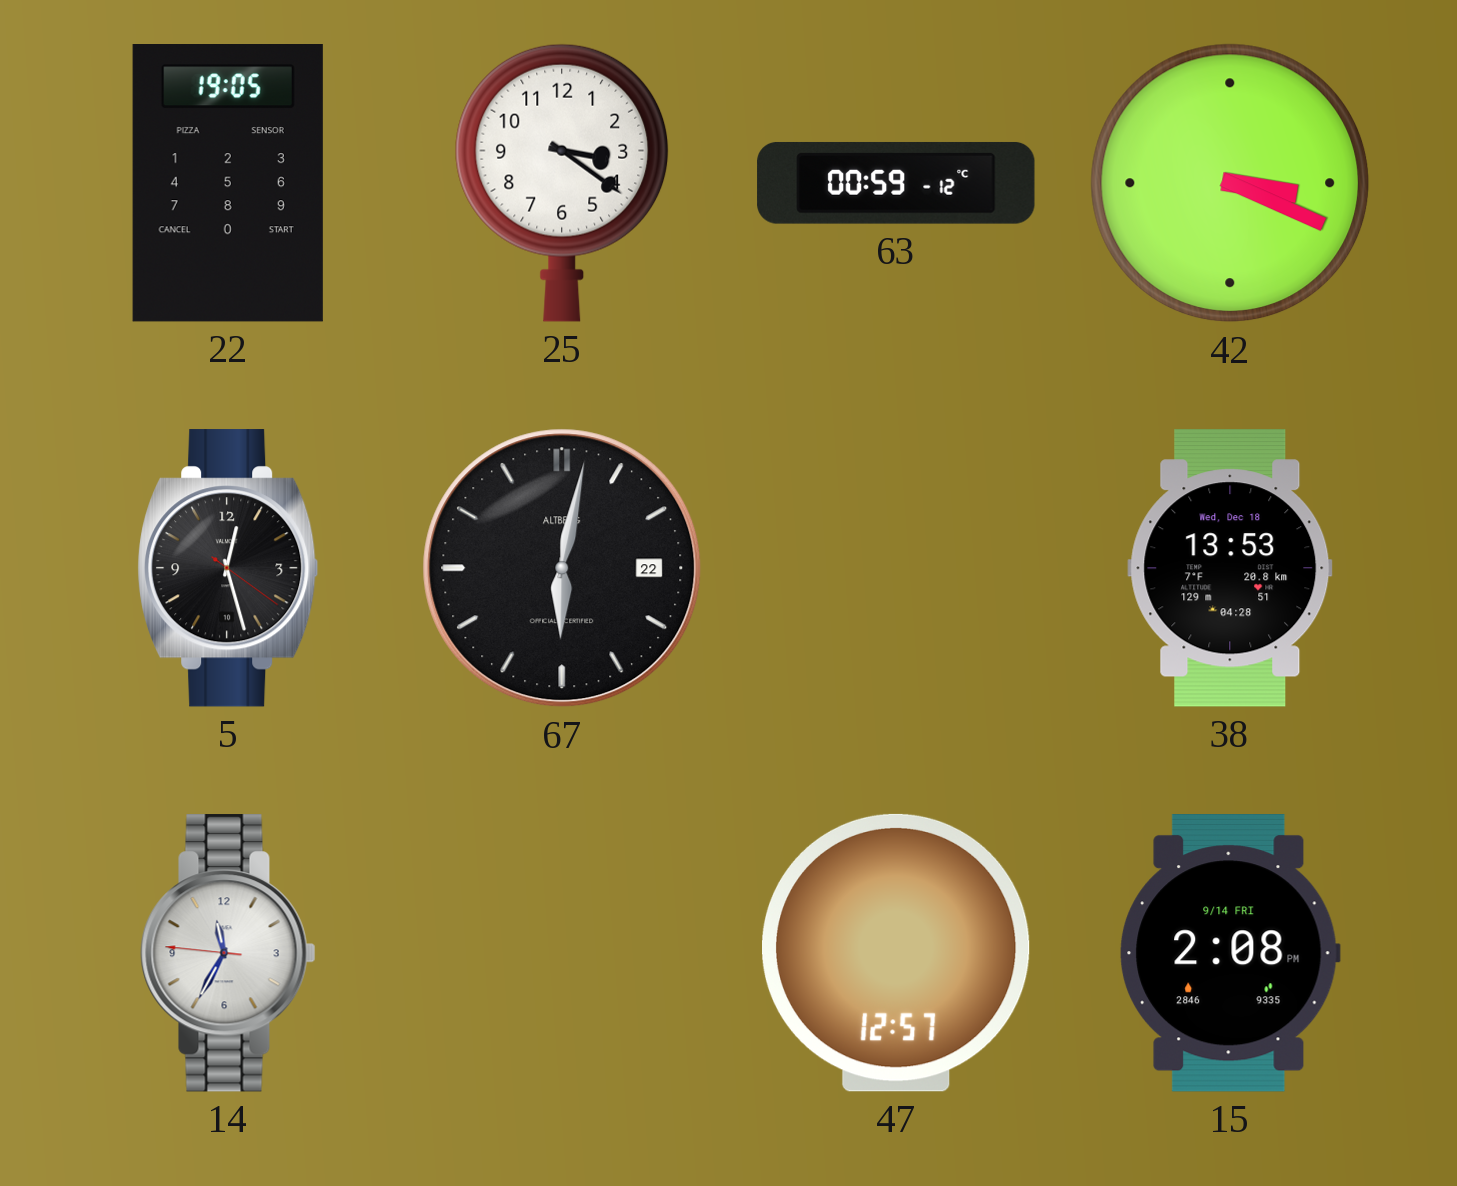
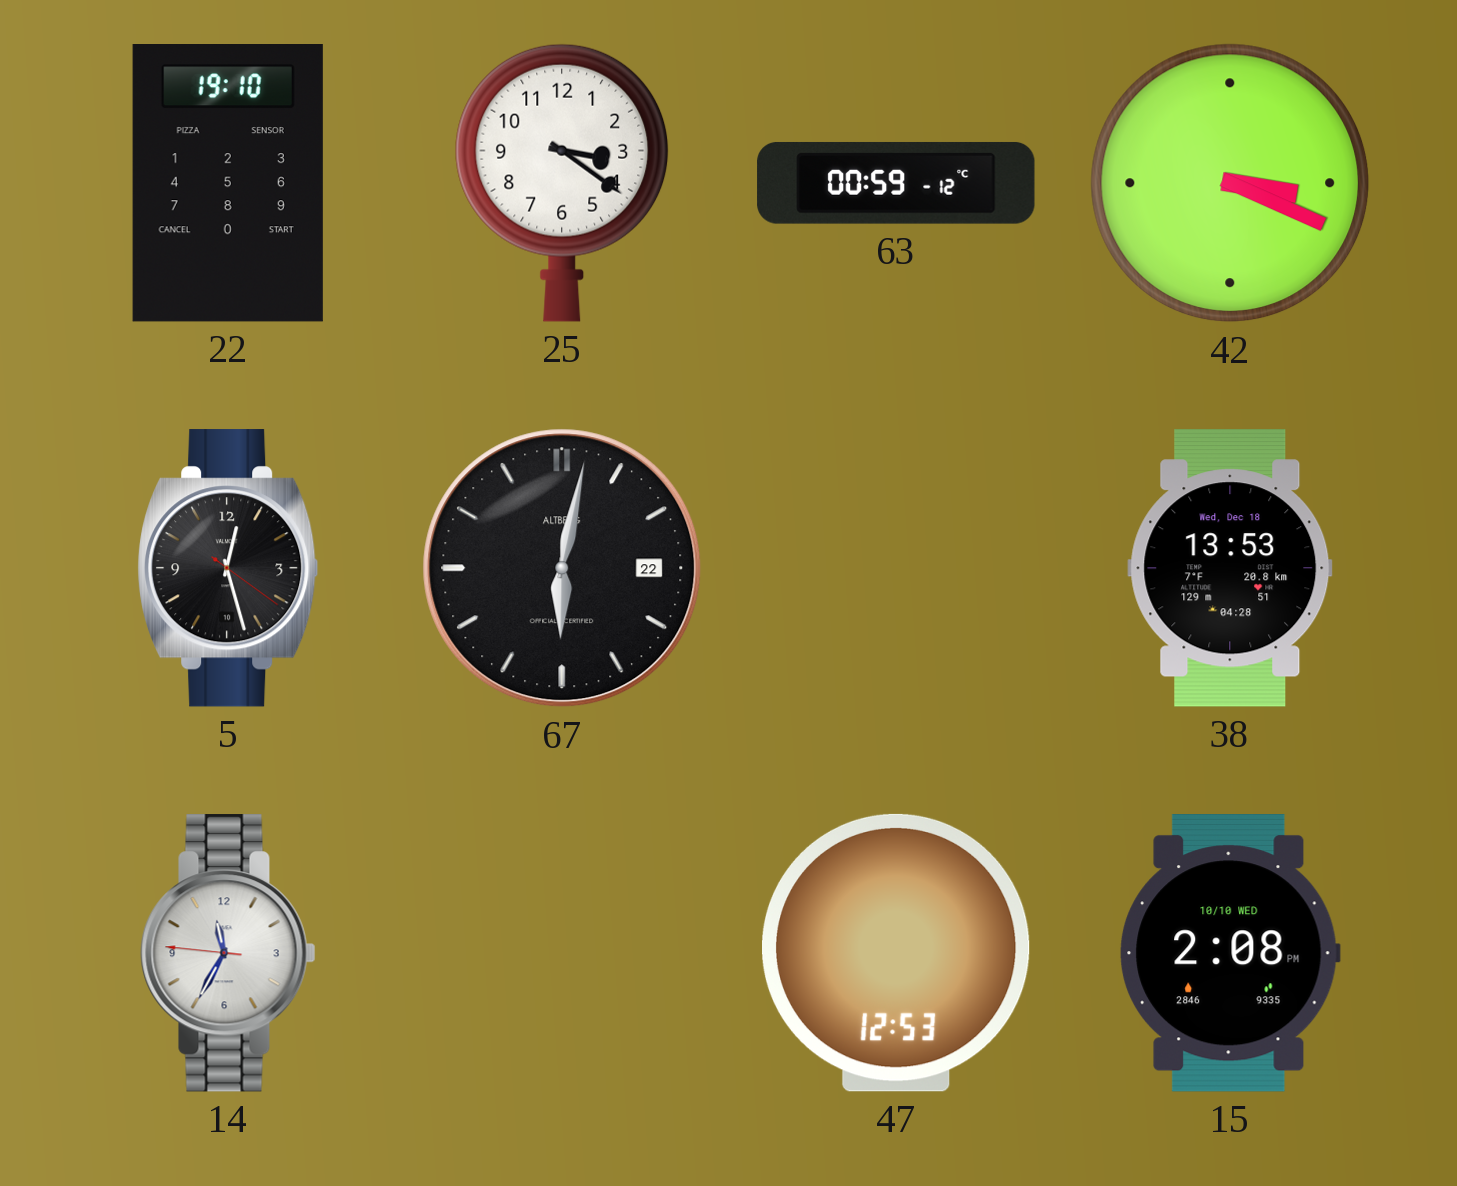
22: 19:05 -> 19:10 (228, 184)
47: 12:57 -> 12:53 (897, 953)
15 date: 9/14 FRI -> 10/10 WED (1230, 954)
